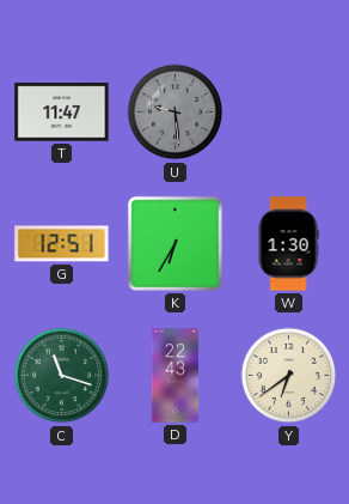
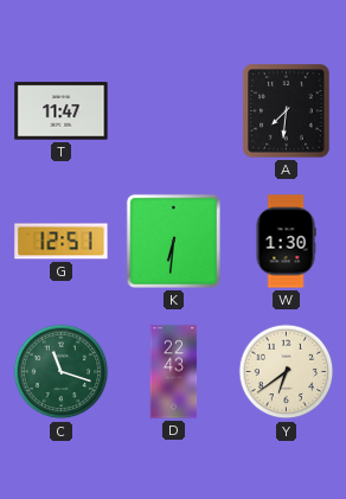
U: 9:29 -> none (176, 113)
A: none -> 7:31 (287, 111)
K: 6:35 -> 6:31 (173, 241)
